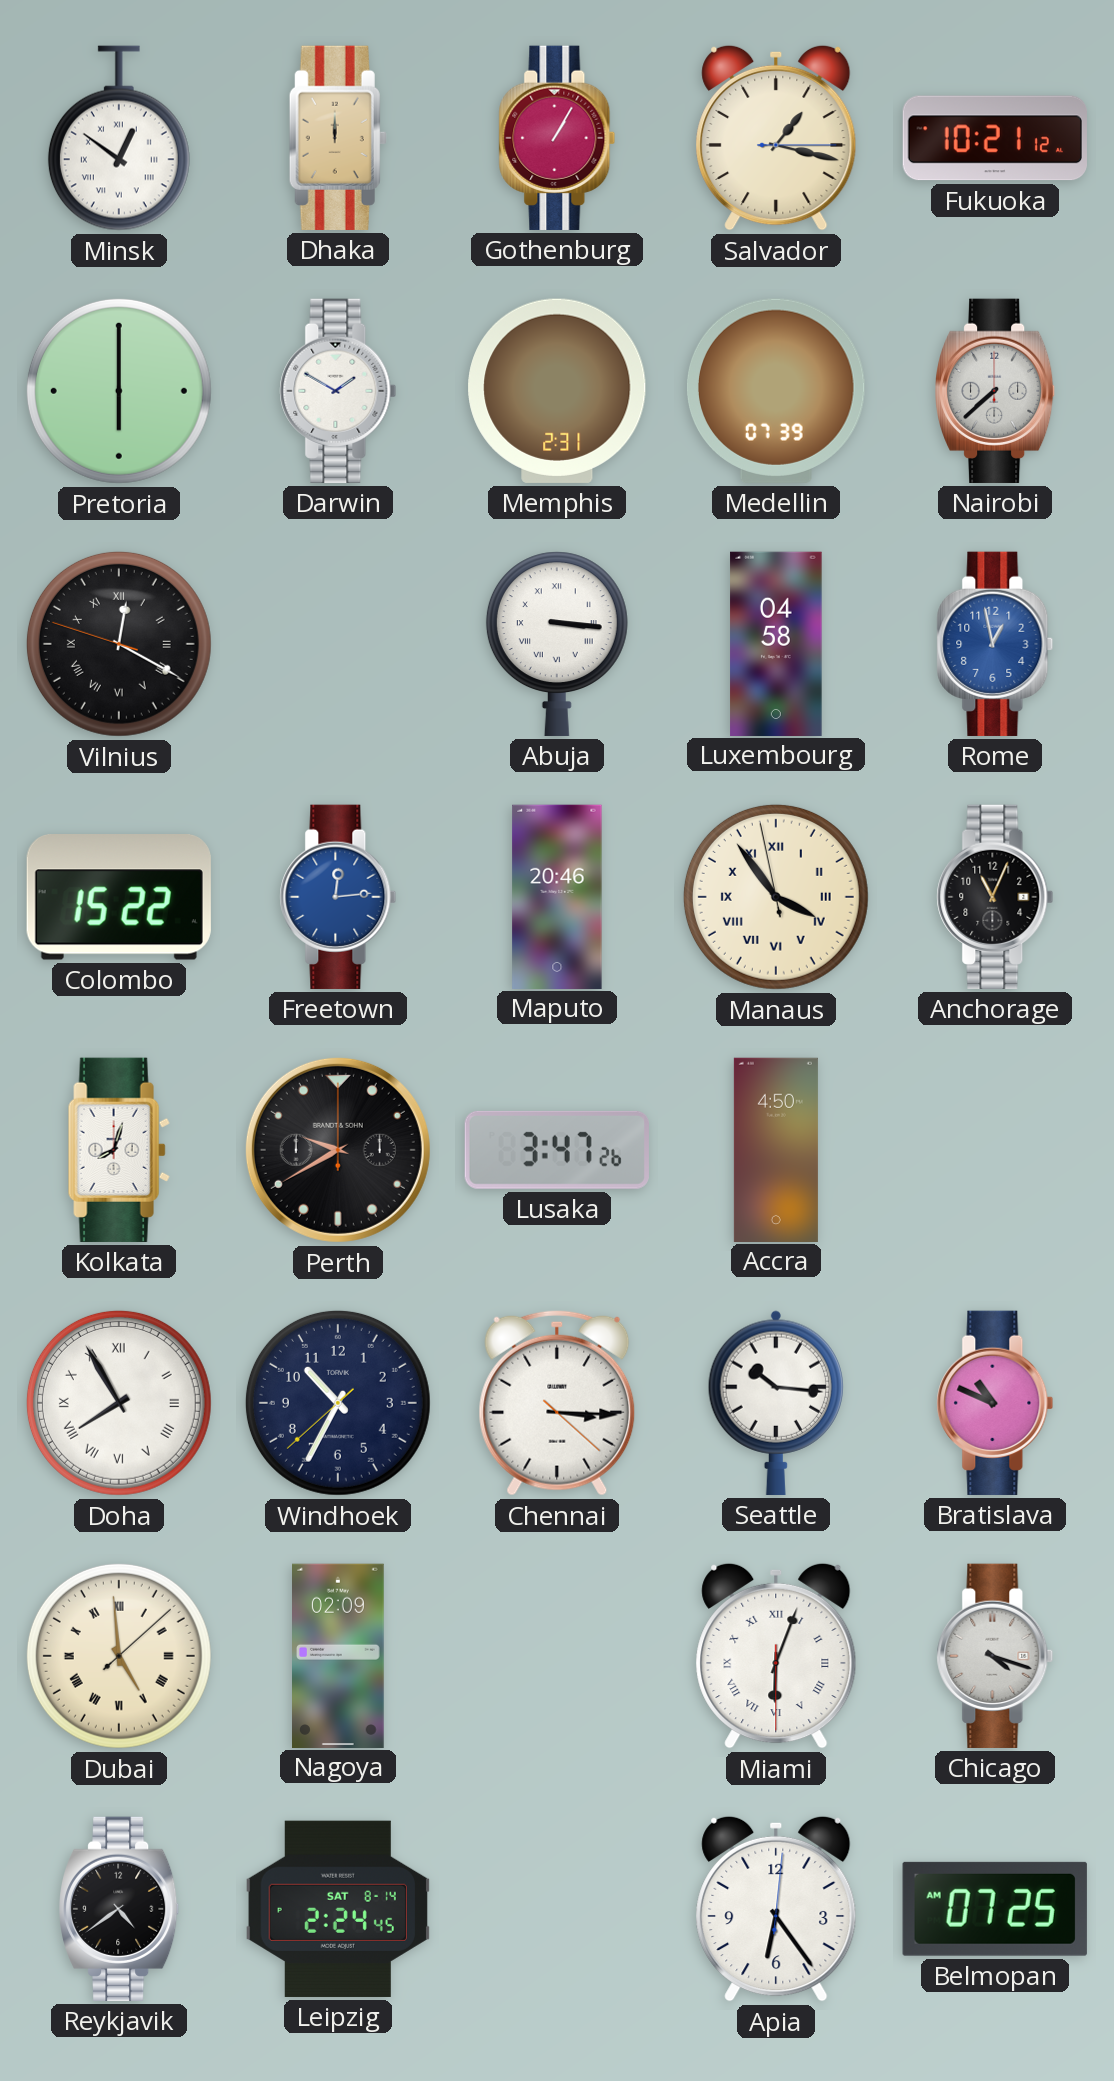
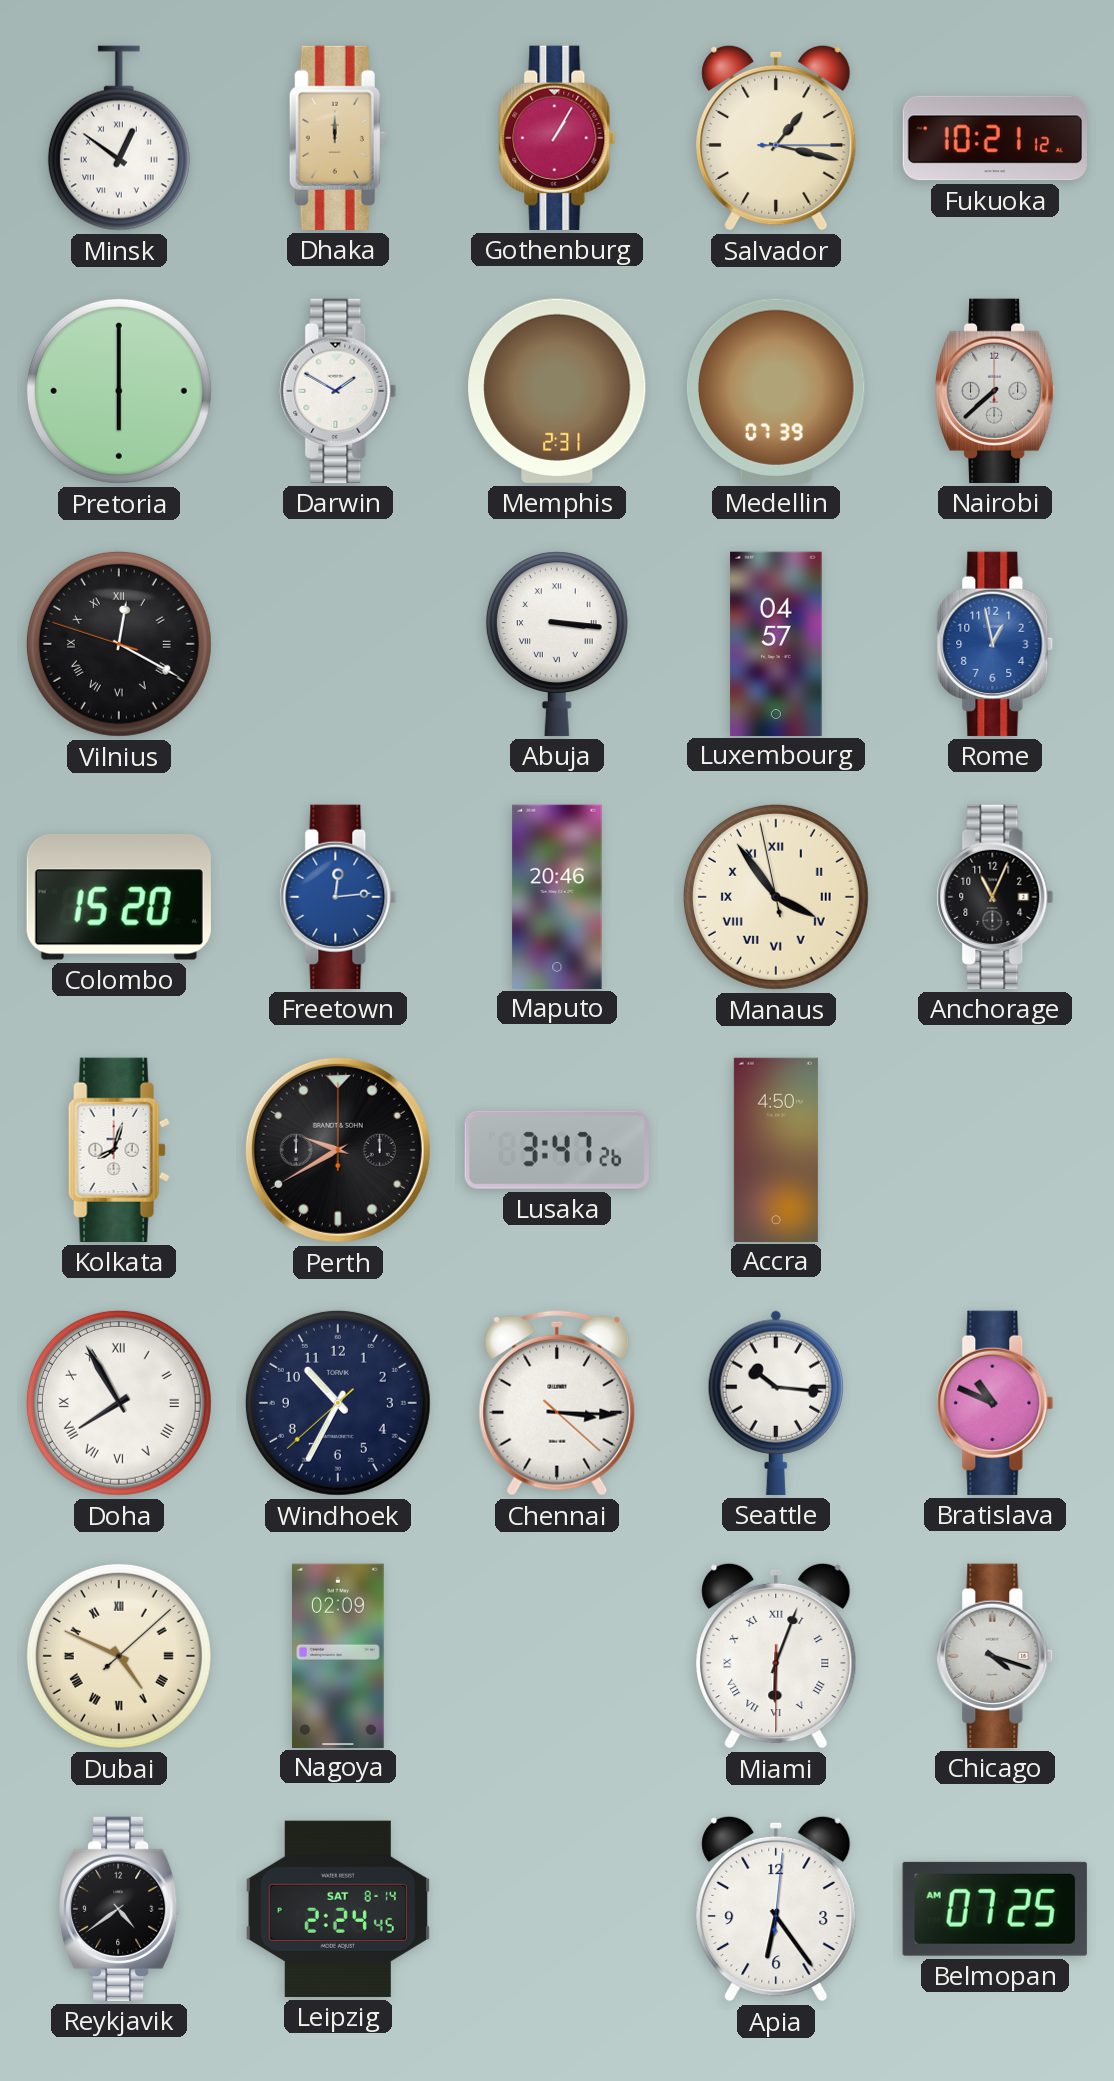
Luxembourg: 04:58 -> 04:57 (776, 643)
Colombo: 15:22 -> 15:20 (119, 897)
Dubai: 4:59 -> 4:49 (119, 1656)
